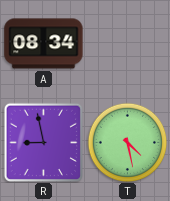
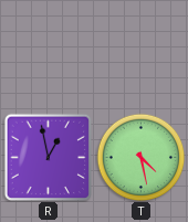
A: 08:34 -> none (44, 44)
R: 8:58 -> 12:58 (48, 157)
